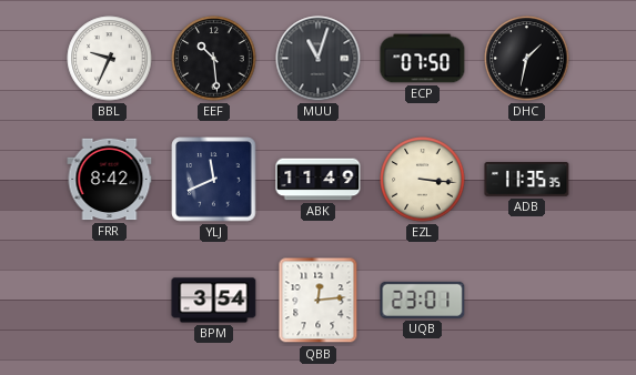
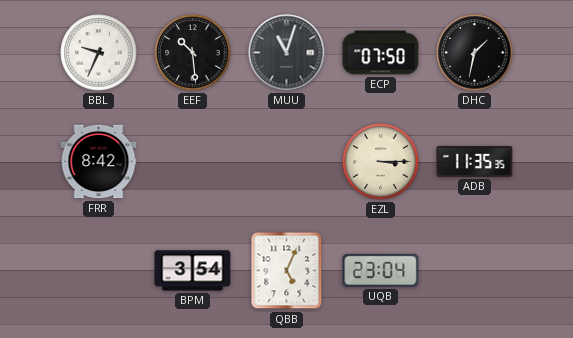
YLJ: 11:41 -> none (214, 180)
ABK: 11:49 -> none (319, 180)
EZL: 3:16 -> 3:15 (381, 162)
QBB: 12:14 -> 5:04 (287, 271)
UQB: 23:01 -> 23:04 (381, 270)
